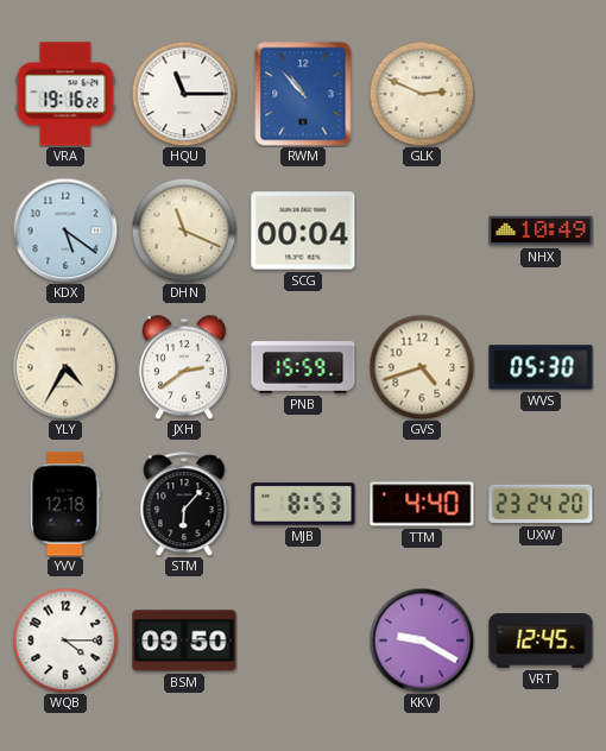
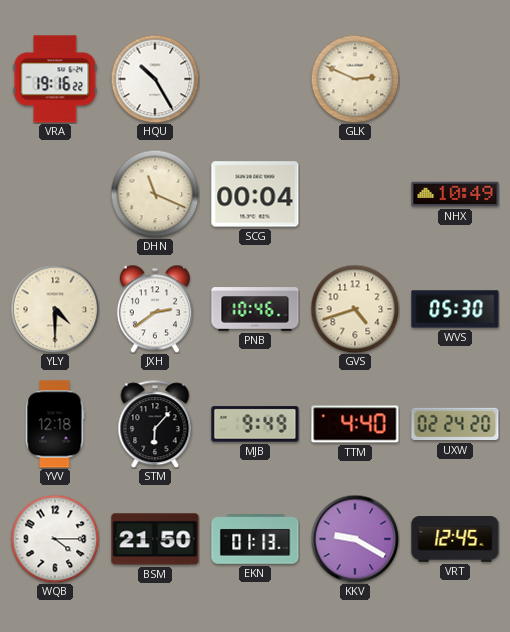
HQU: 11:15 -> 10:25 (155, 79)
RWM: 10:53 -> none (303, 94)
KDX: 5:21 -> none (65, 231)
YLY: 4:35 -> 4:30 (55, 309)
PNB: 15:59 -> 10:46 (255, 309)
MJB: 8:53 -> 9:49 (255, 424)
UXW: 23:24 -> 02:24 (455, 424)
BSM: 09:50 -> 21:50 (155, 539)
EKN: none -> 01:13 (255, 539)
